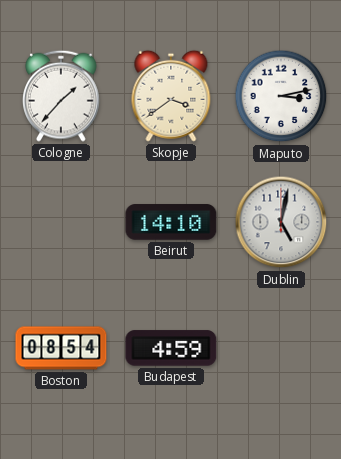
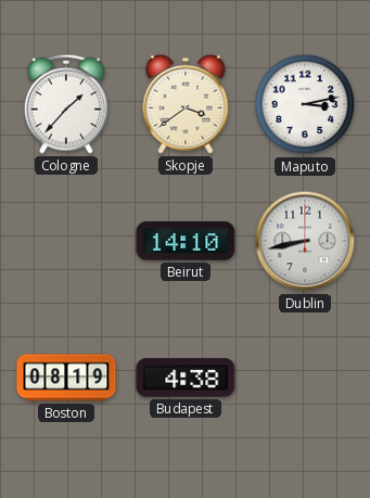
Dublin: 5:02 -> 8:43 (305, 241)
Boston: 08:54 -> 08:19 (66, 378)
Budapest: 4:59 -> 4:38 (186, 378)
